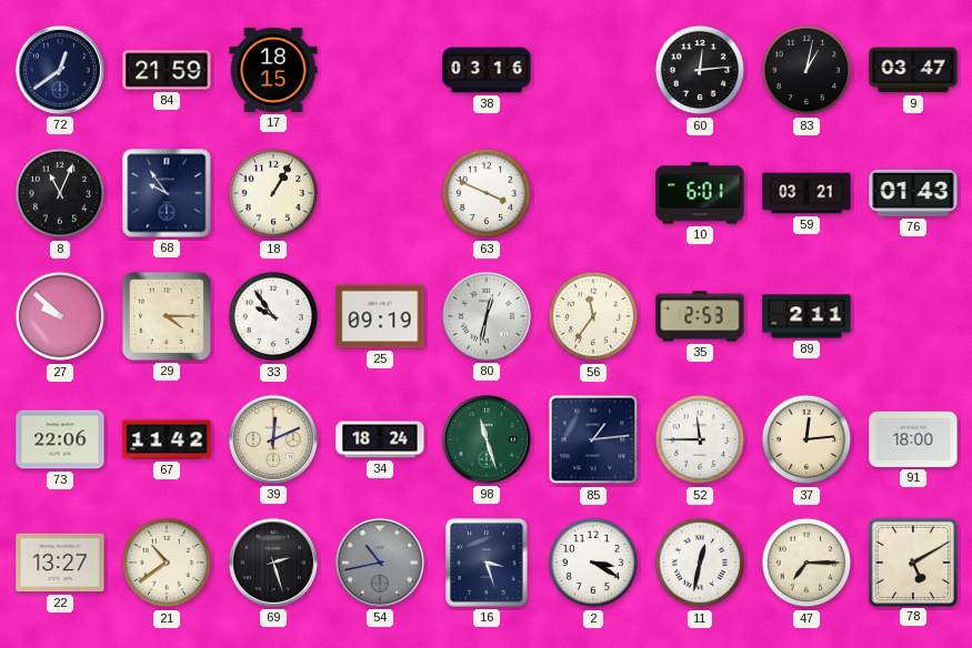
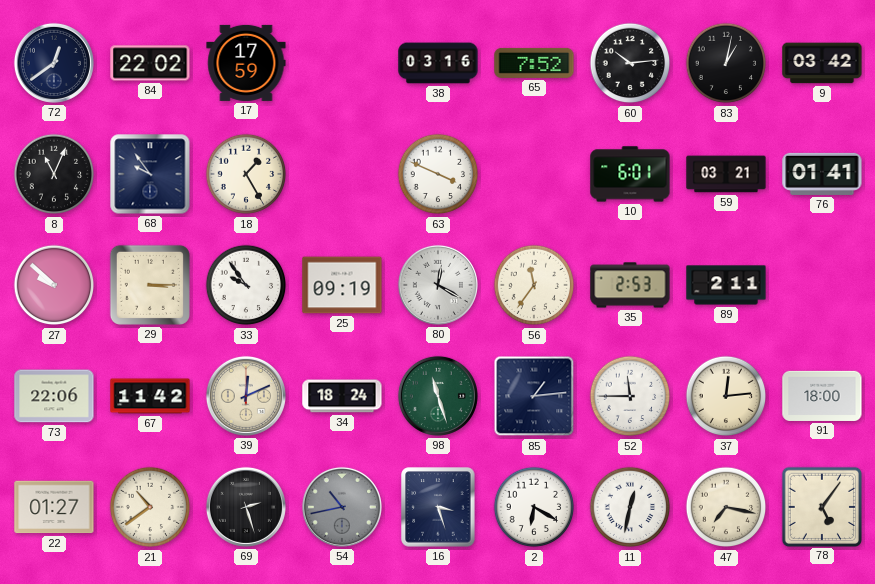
84: 21:59 -> 22:02 (150, 63)
17: 18:15 -> 17:59 (246, 63)
65: none -> 7:52 (534, 63)
60: 12:14 -> 10:14 (630, 63)
9: 03:47 -> 03:42 (822, 63)
18: 1:05 -> 1:25 (246, 174)
76: 01:43 -> 01:41 (822, 174)
29: 4:15 -> 3:15 (150, 285)
80: 12:32 -> 12:20 (438, 285)
22: 13:27 -> 01:27 (54, 507)
2: 3:20 -> 6:20 (534, 507)
47: 7:15 -> 7:17 (726, 507)
78: 5:10 -> 5:06 (821, 506)
